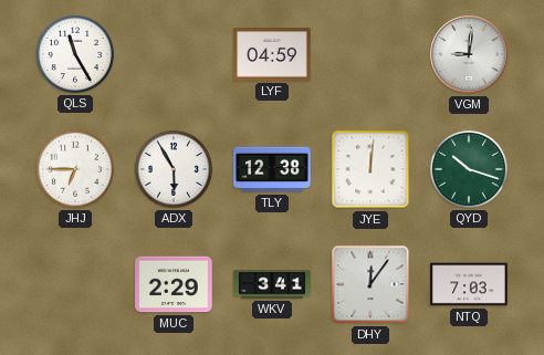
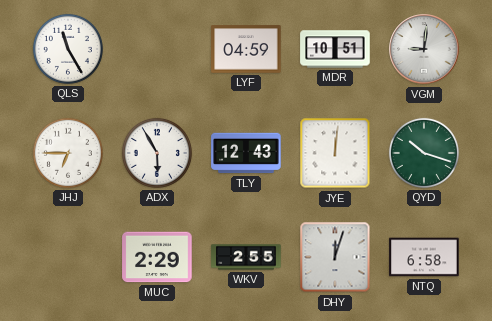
MDR: none -> 10:51 (335, 49)
TLY: 12:38 -> 12:43 (246, 153)
WKV: 3:41 -> 2:55 (246, 257)
DHY: 12:06 -> 12:03 (335, 257)
NTQ: 7:03 -> 6:58 (424, 257)
